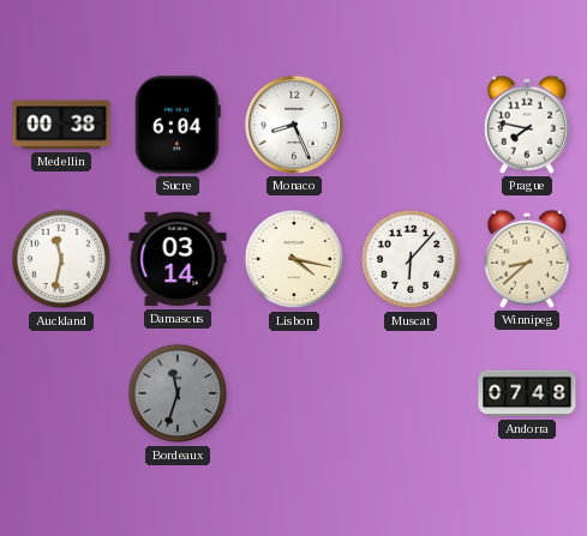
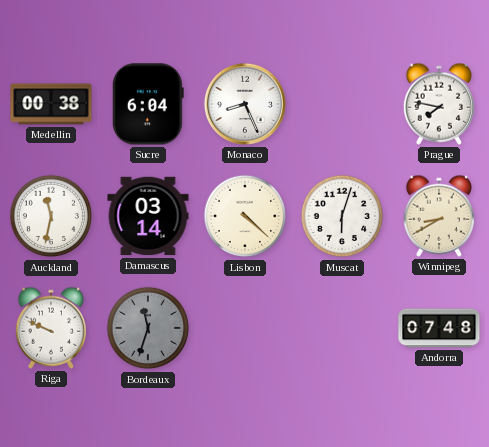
Lisbon: 4:17 -> 4:22 (245, 216)
Muscat: 6:07 -> 6:03 (342, 216)
Winnipeg: 8:38 -> 8:40 (438, 216)
Riga: none -> 9:49 (50, 328)
